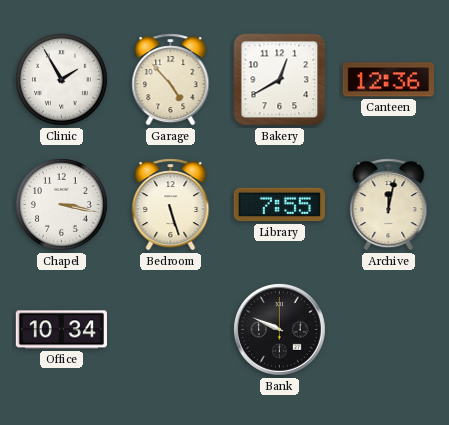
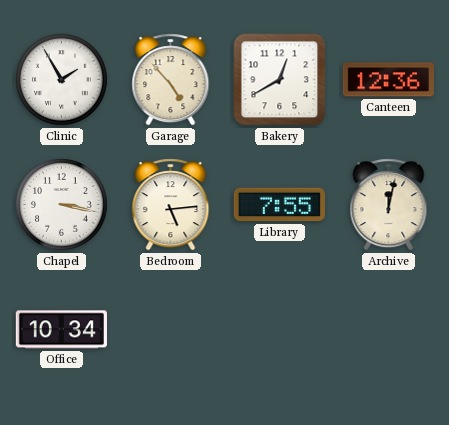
Bedroom: 5:27 -> 5:14 (171, 205)
Bank: 9:49 -> none (279, 329)
